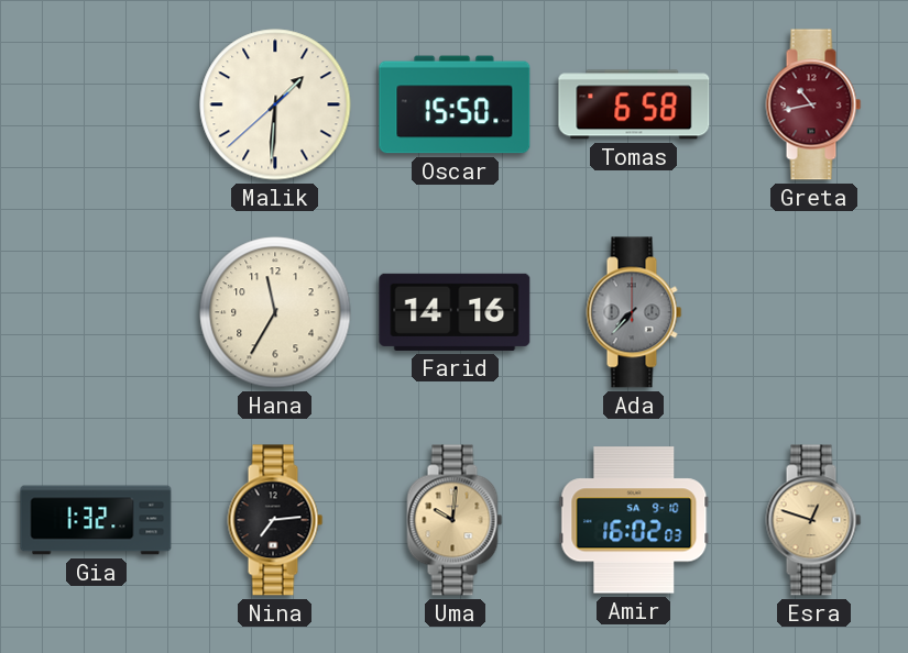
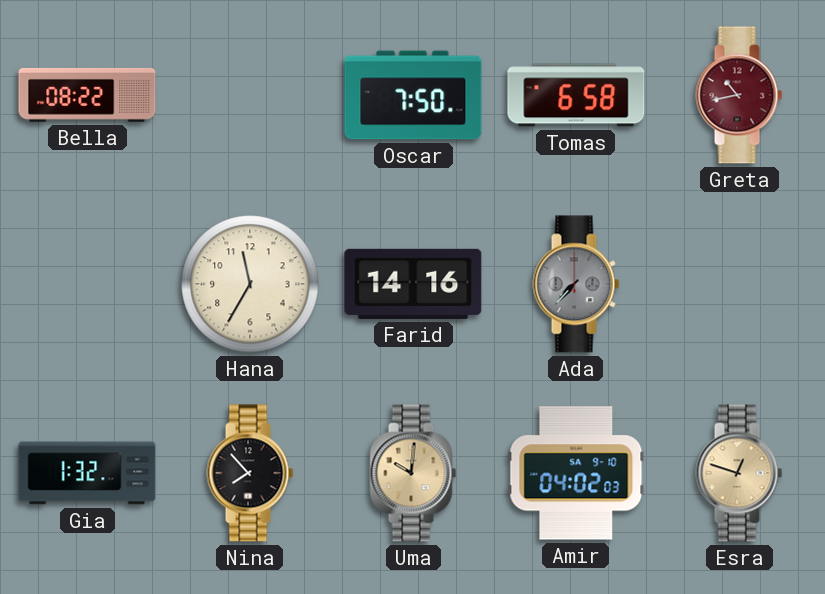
Bella: none -> 08:22 (87, 95)
Malik: 1:30 -> none (275, 104)
Oscar: 15:50 -> 7:50 (413, 95)
Nina: 7:14 -> 7:53 (250, 473)
Amir: 16:02 -> 04:02 (576, 473)
